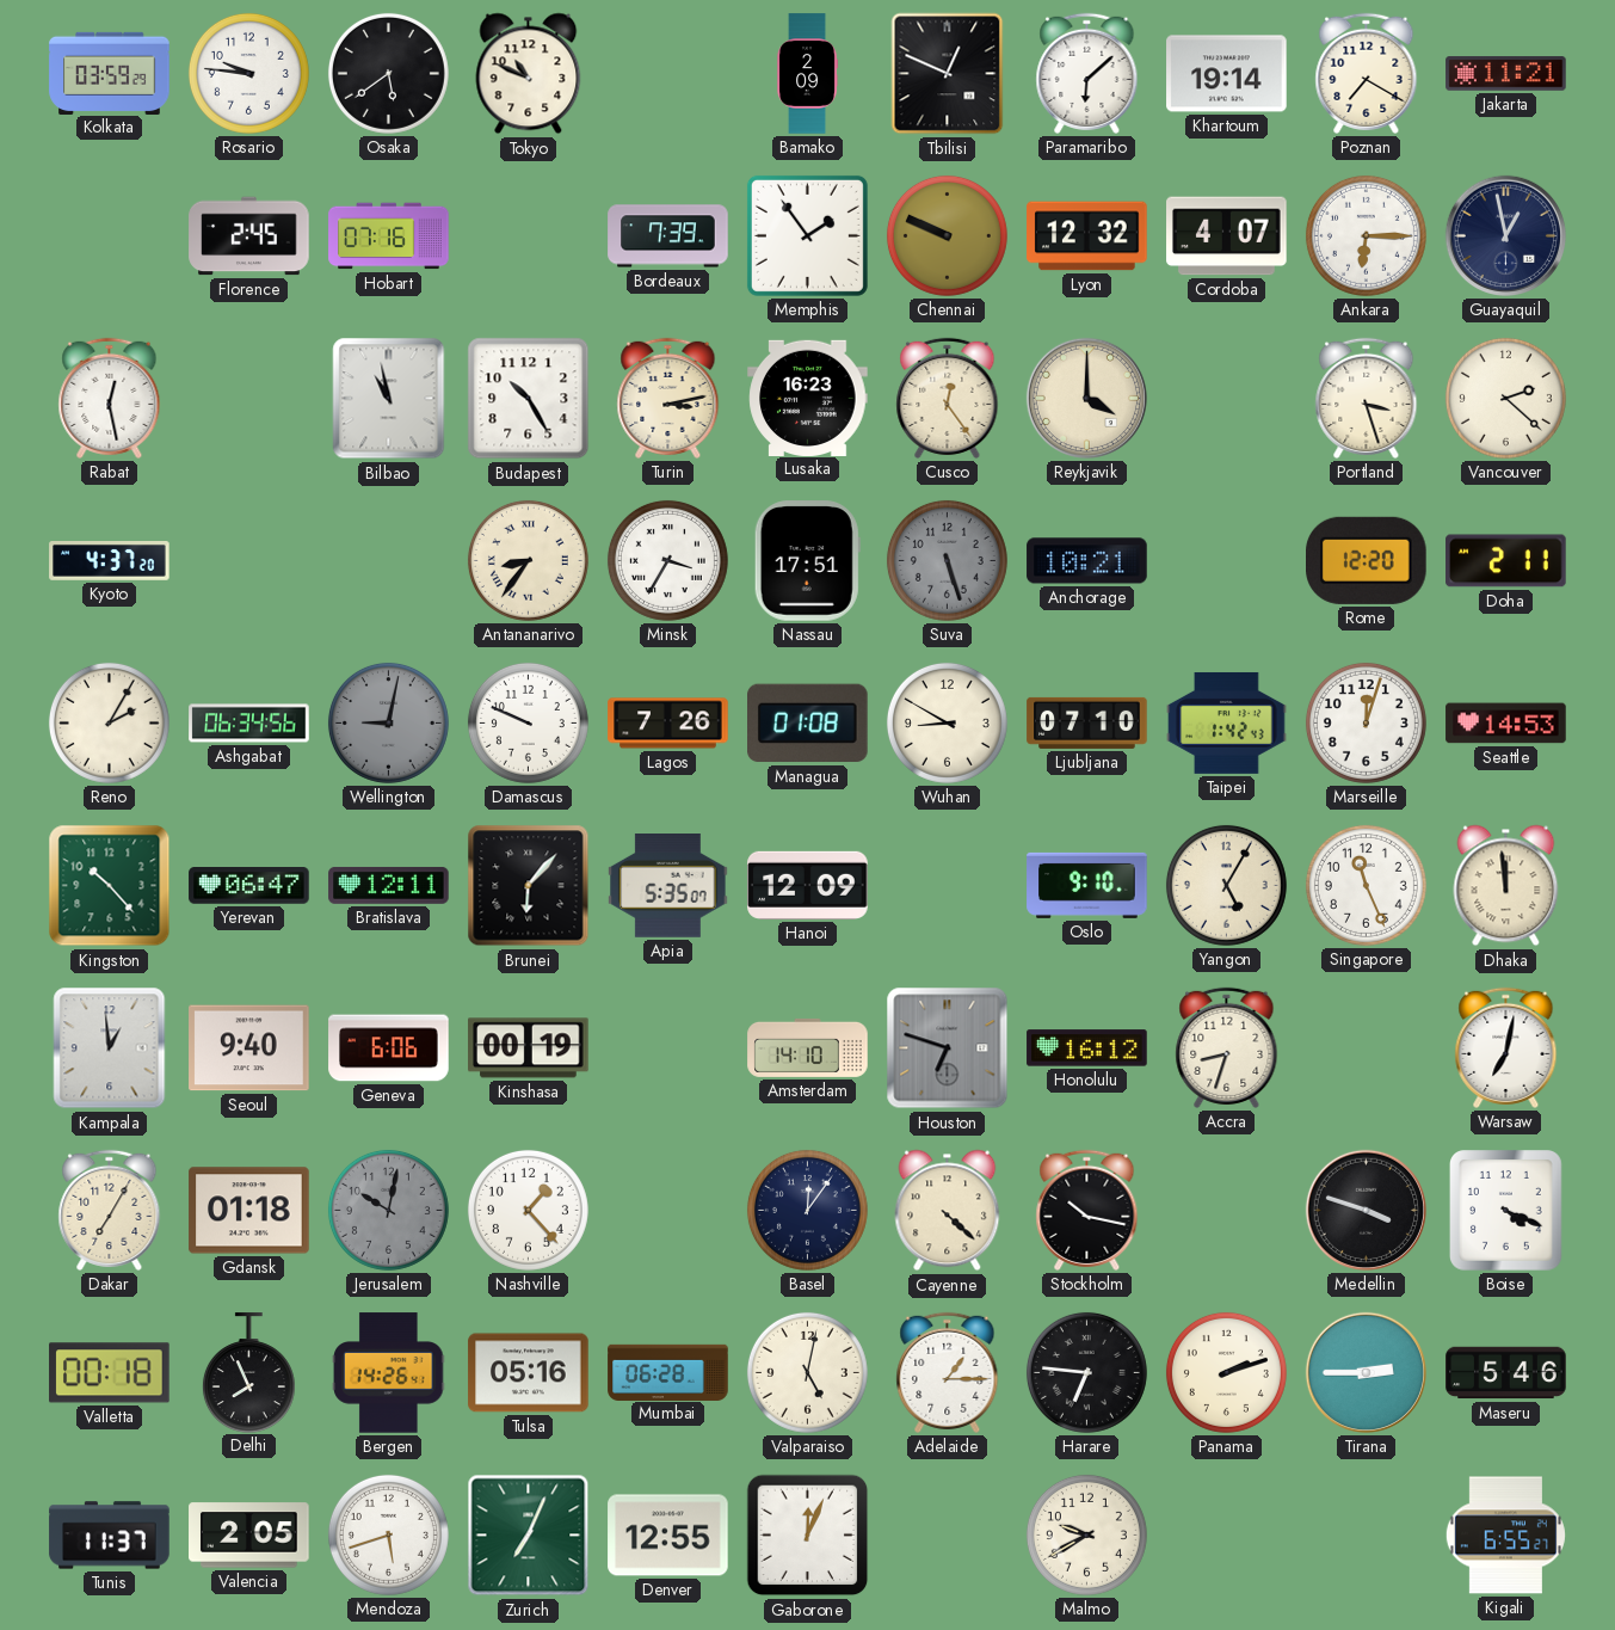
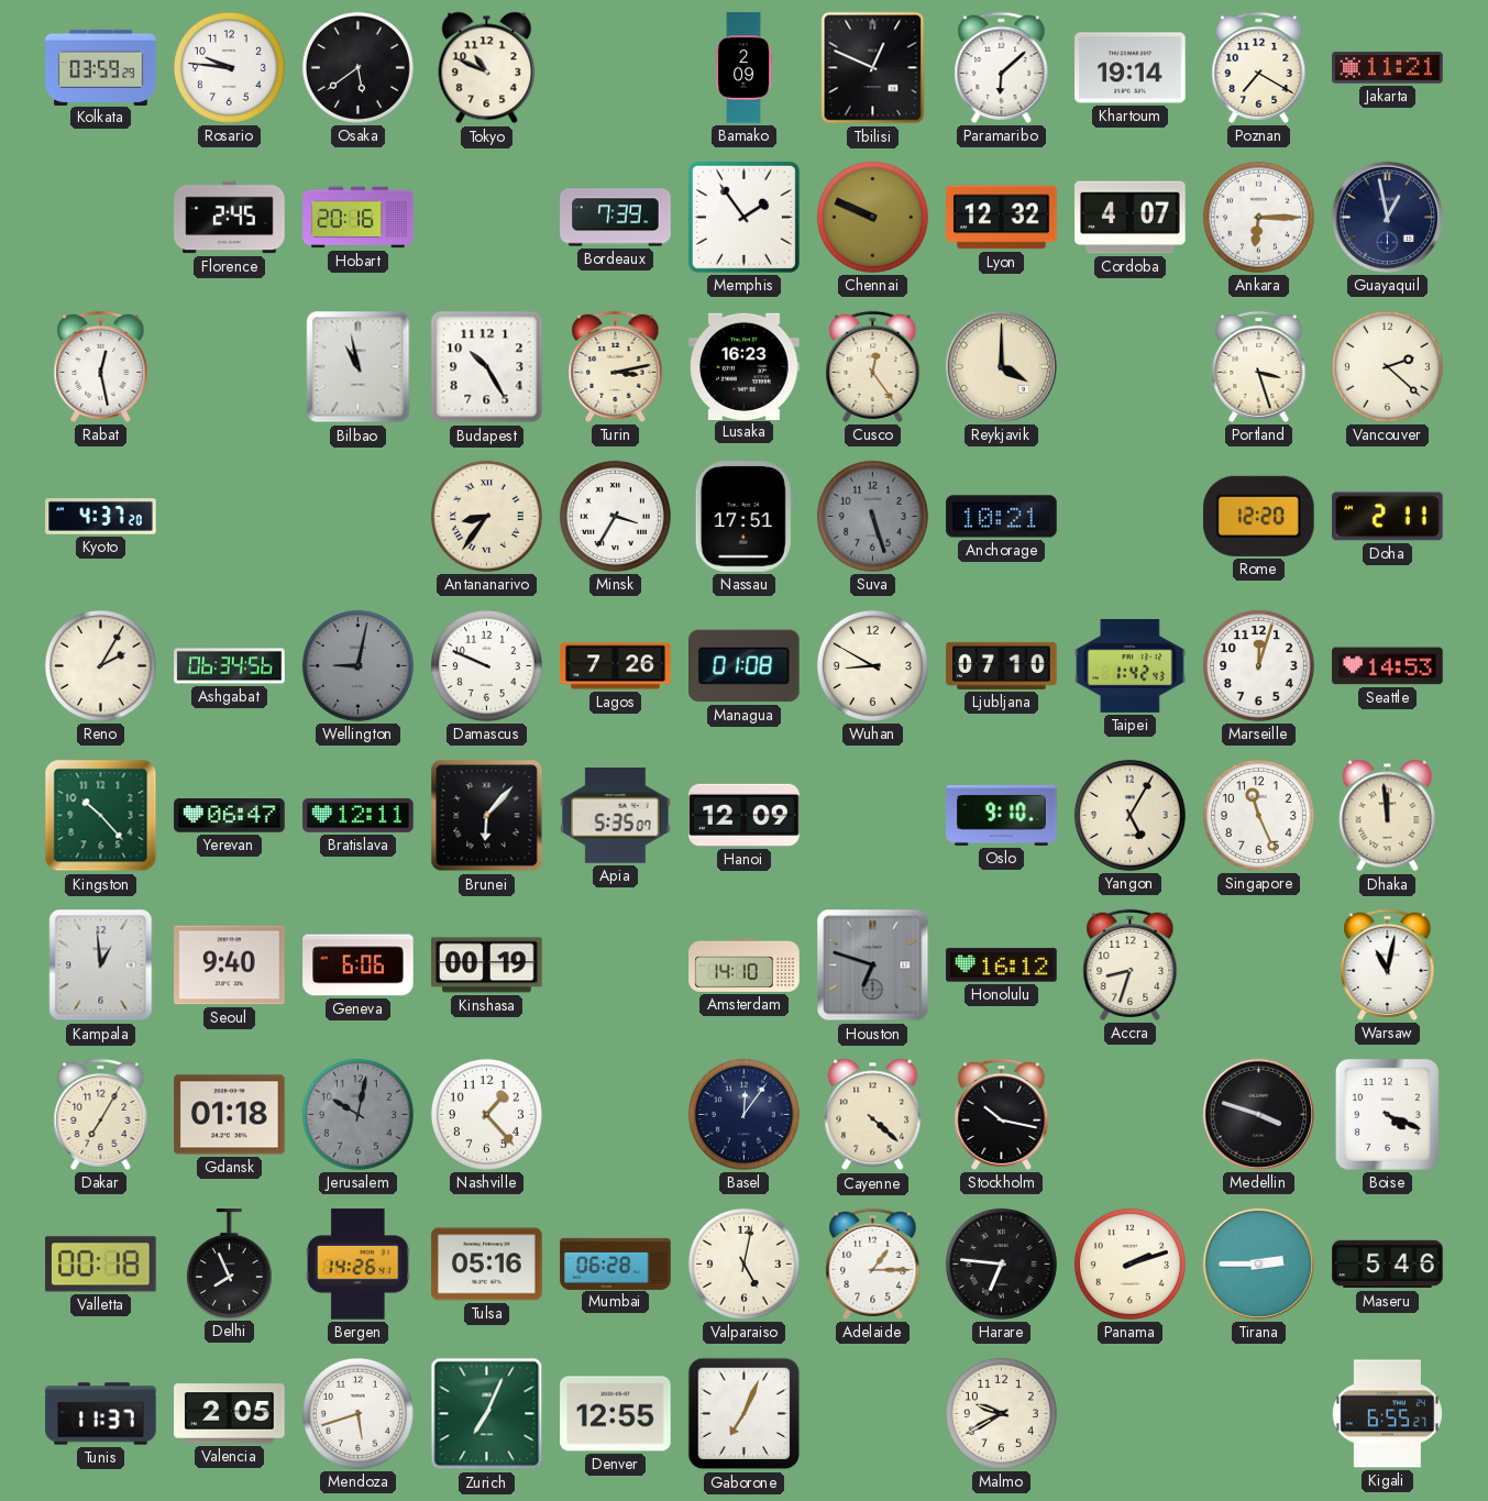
Hobart: 07:16 -> 20:16 (359, 218)
Warsaw: 7:02 -> 11:02 (1388, 964)
Gaborone: 12:04 -> 7:04 (745, 1414)
